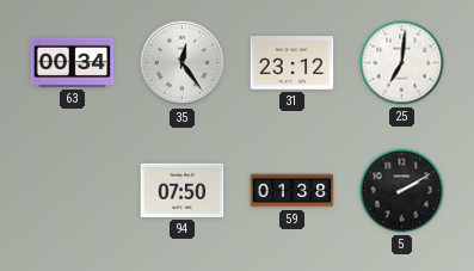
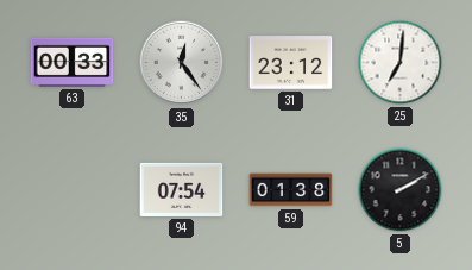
63: 00:34 -> 00:33 (73, 62)
94: 07:50 -> 07:54 (182, 189)
